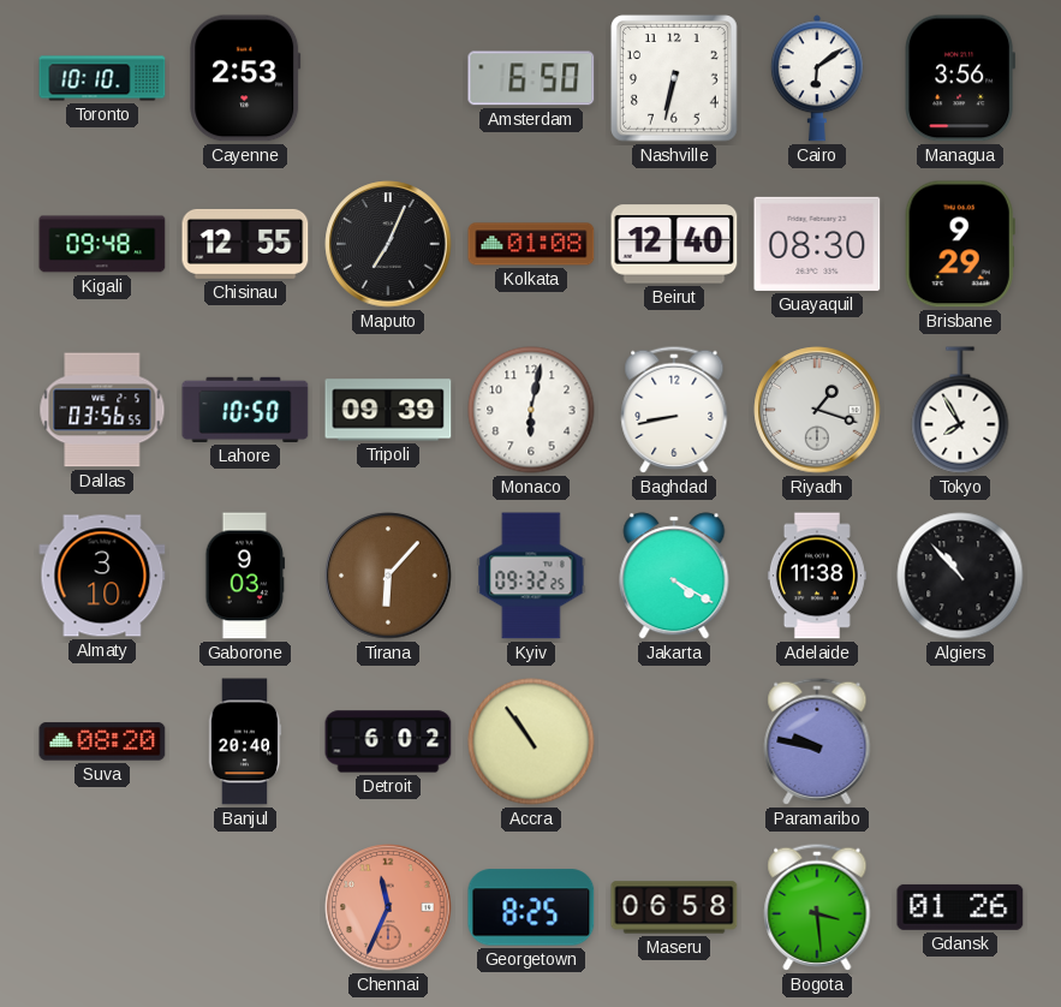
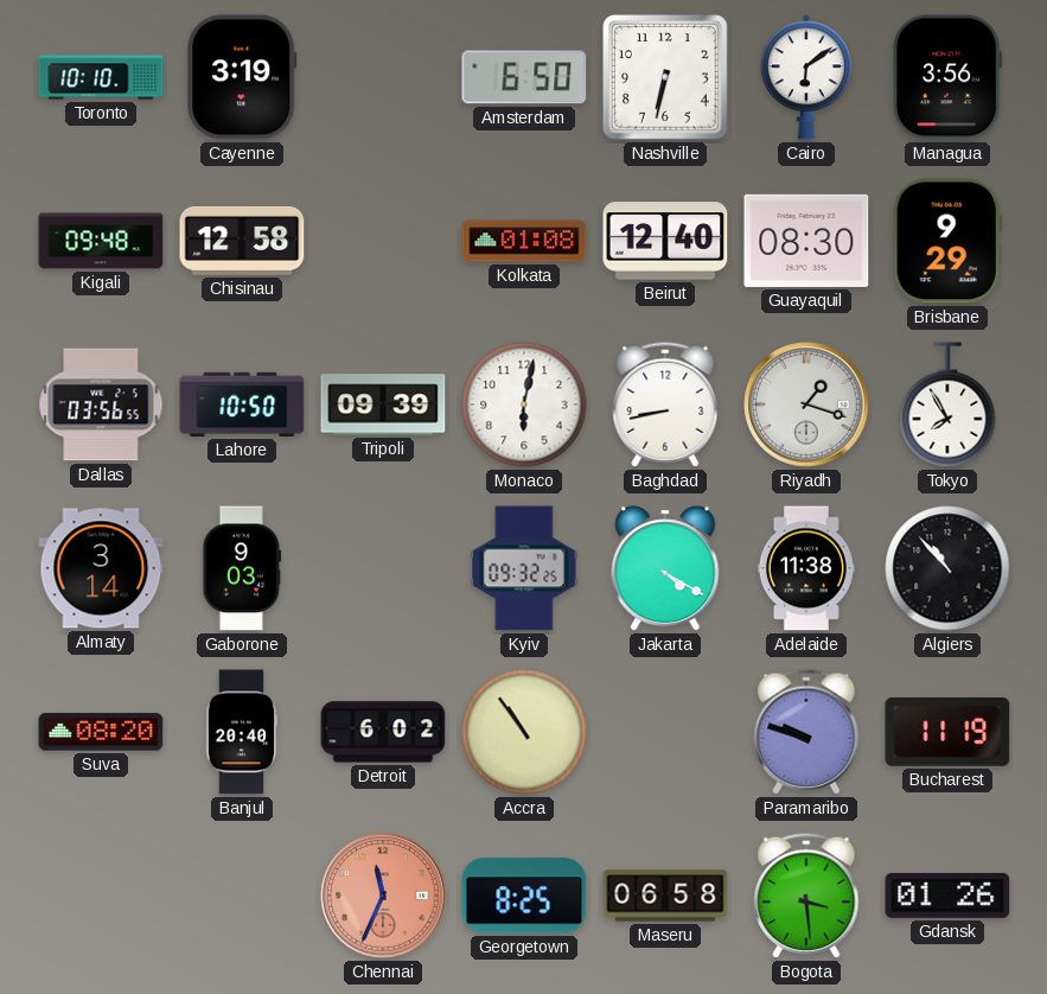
Cayenne: 2:53 -> 3:19 (242, 77)
Chisinau: 12:55 -> 12:58 (242, 241)
Maputo: 7:04 -> none (388, 244)
Almaty: 3:10 -> 3:14 (101, 568)
Tirana: 6:07 -> none (388, 576)
Paramaribo: 9:47 -> 9:48 (806, 732)
Bucharest: none -> 11:19 (947, 733)
